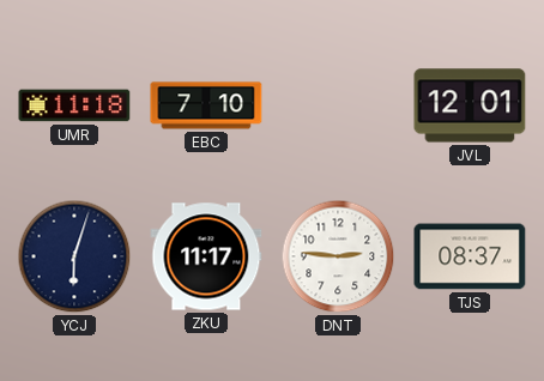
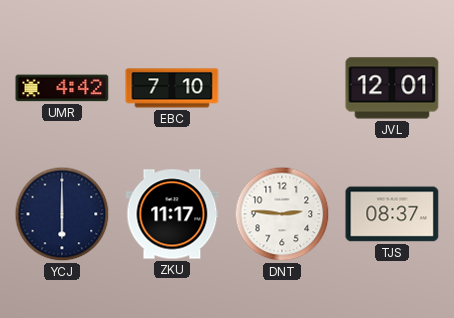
UMR: 11:18 -> 4:42 (62, 88)
YCJ: 6:03 -> 6:00 (62, 214)
